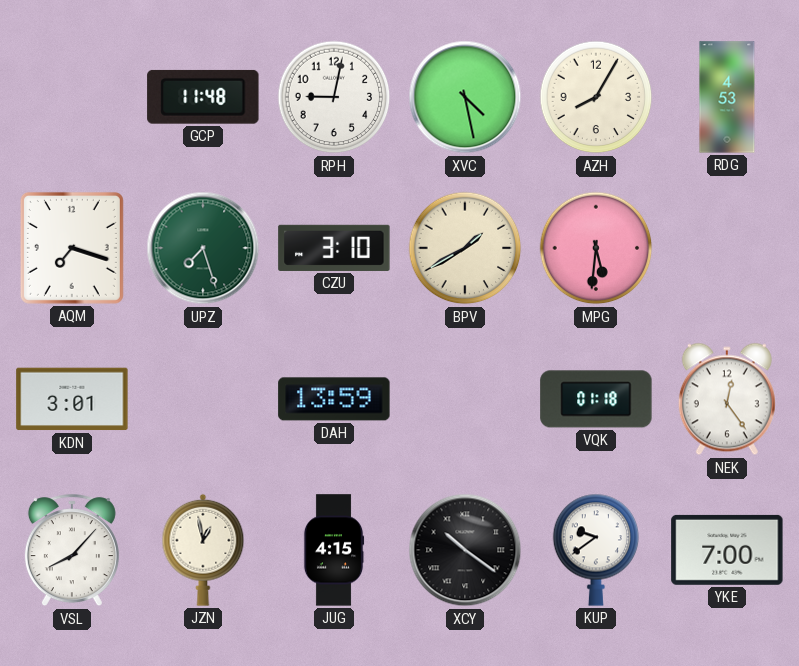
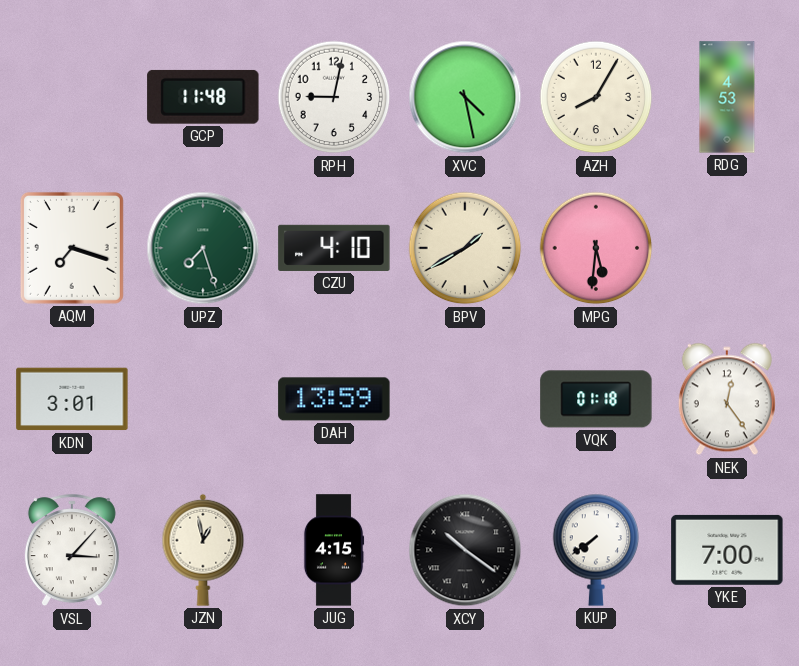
CZU: 3:10 -> 4:10 (334, 248)
VSL: 8:07 -> 3:07 (72, 551)
KUP: 9:39 -> 7:39 (596, 550)
